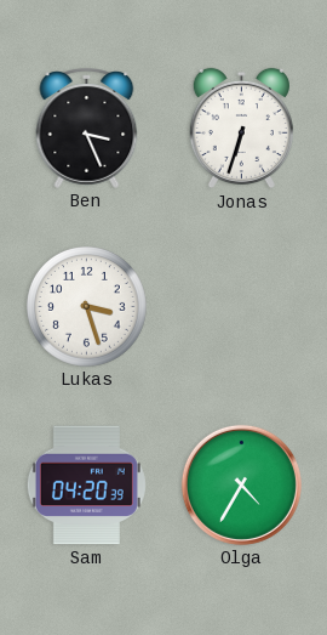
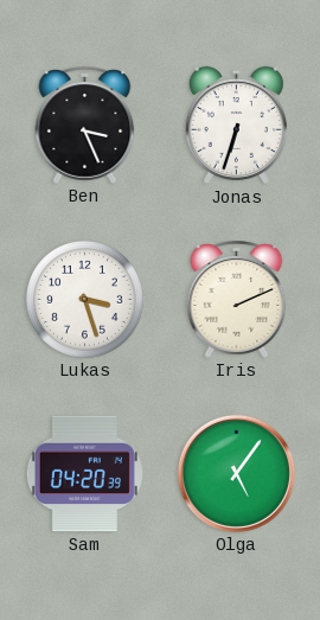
Iris: none -> 2:11 (237, 299)
Olga: 4:35 -> 5:06 (236, 473)
